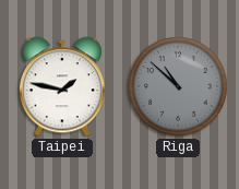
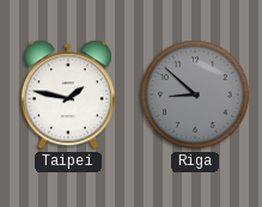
Riga: 10:52 -> 8:52 (195, 95)
